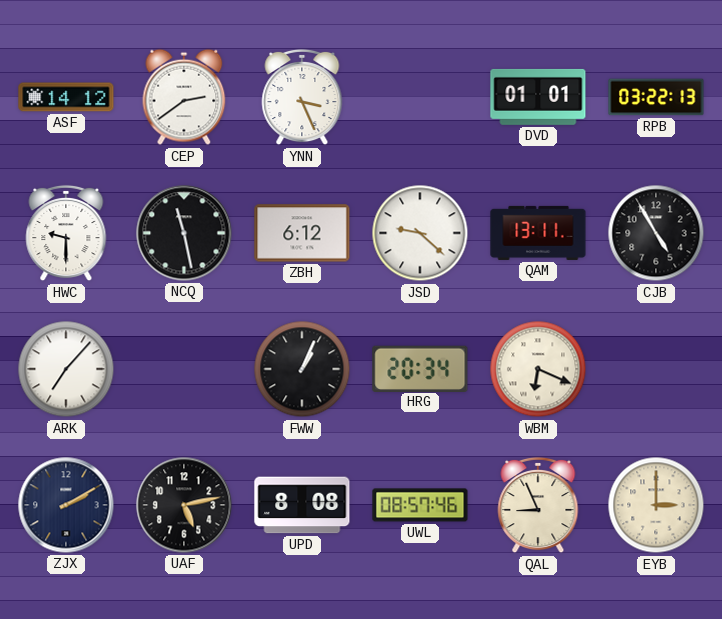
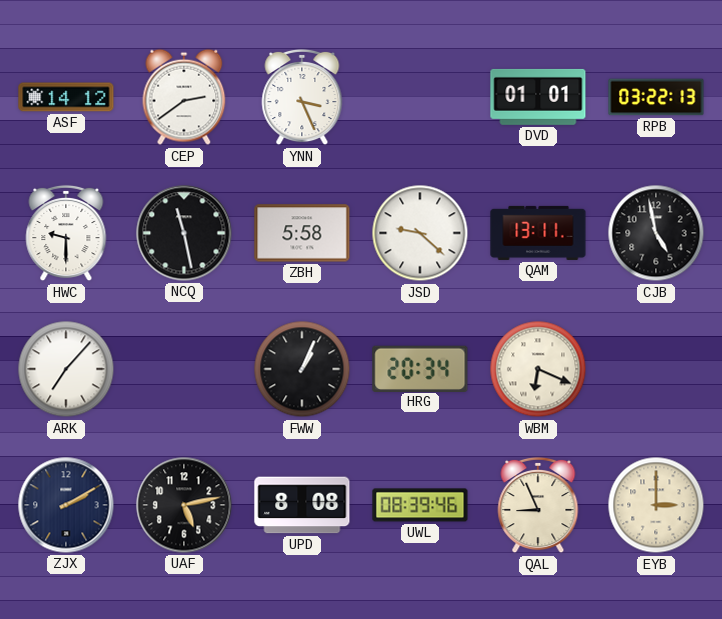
ZBH: 6:12 -> 5:58 (302, 233)
CJB: 4:55 -> 4:58 (656, 233)
UWL: 08:57 -> 08:39 (420, 505)
